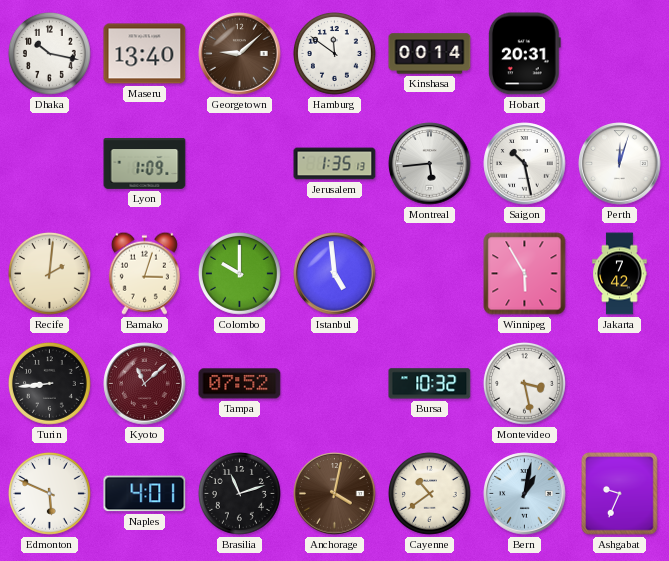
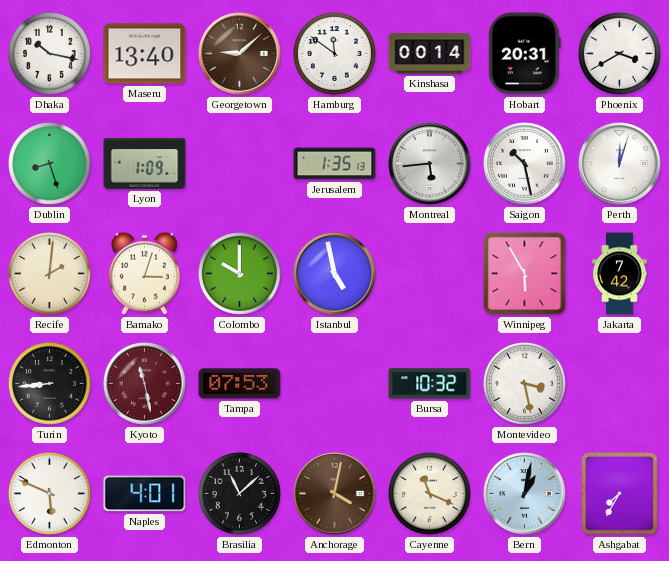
Phoenix: none -> 3:40 (619, 53)
Dublin: none -> 8:27 (49, 163)
Istanbul: 4:59 -> 4:58 (335, 274)
Kyoto: 11:08 -> 11:28 (145, 384)
Tampa: 07:52 -> 07:53 (240, 384)
Brasilia: 11:12 -> 11:08 (239, 493)
Cayenne: 10:39 -> 11:19 (429, 493)
Ashgabat: 9:34 -> 7:35 (620, 494)
